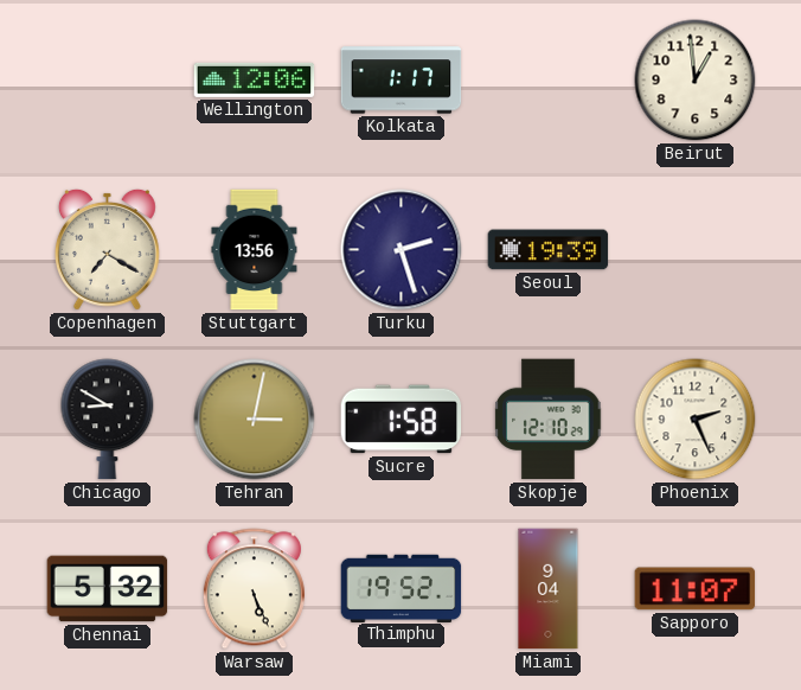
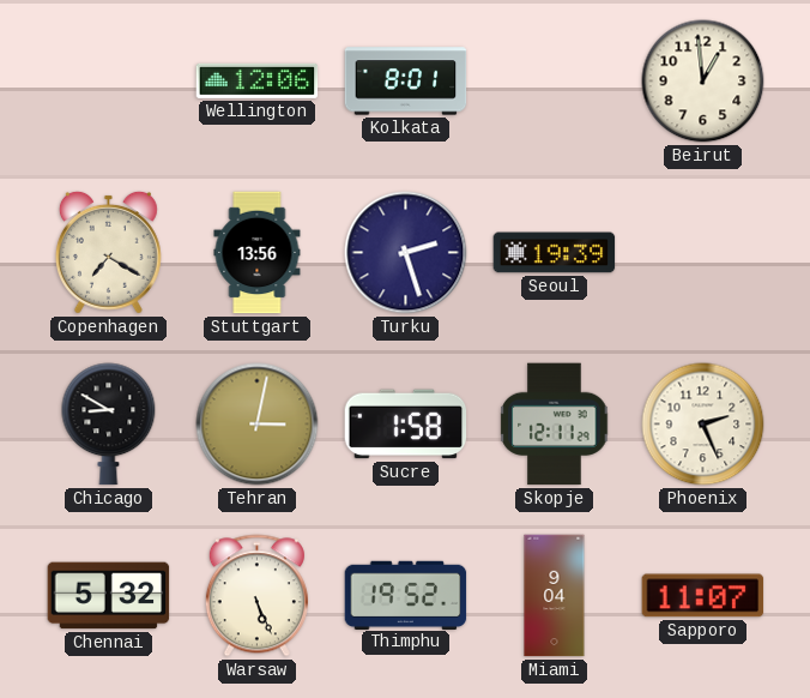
Kolkata: 1:17 -> 8:01 (406, 82)
Skopje: 12:10 -> 12:11 (555, 425)
